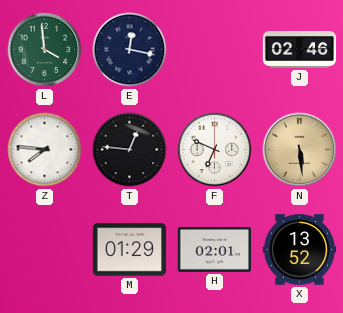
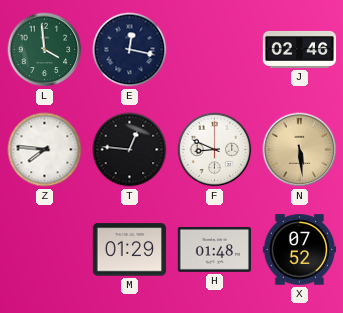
F: 6:49 -> 8:49 (215, 150)
H: 02:01 -> 01:48 (214, 249)
X: 13:52 -> 07:52 (300, 250)
